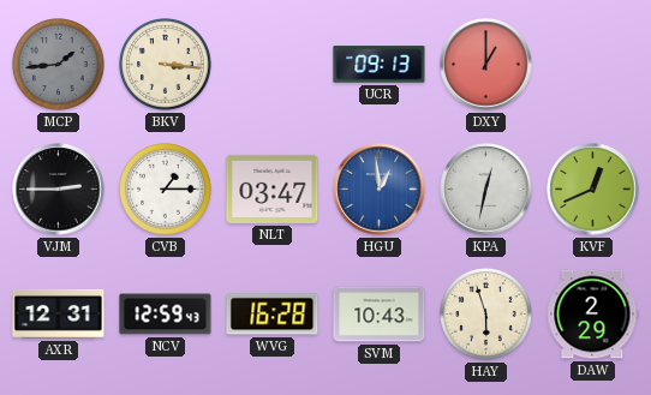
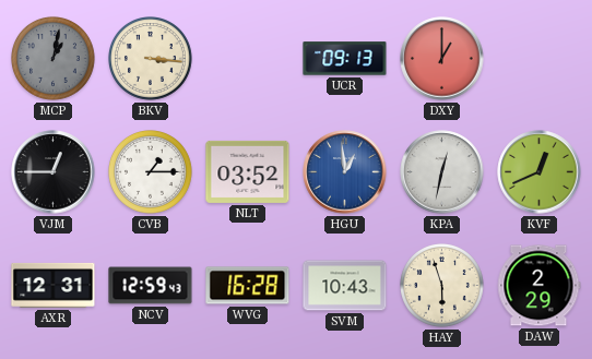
MCP: 1:44 -> 1:02 (54, 59)
VJM: 2:45 -> 12:45 (54, 172)
NLT: 03:47 -> 03:52 (248, 171)
